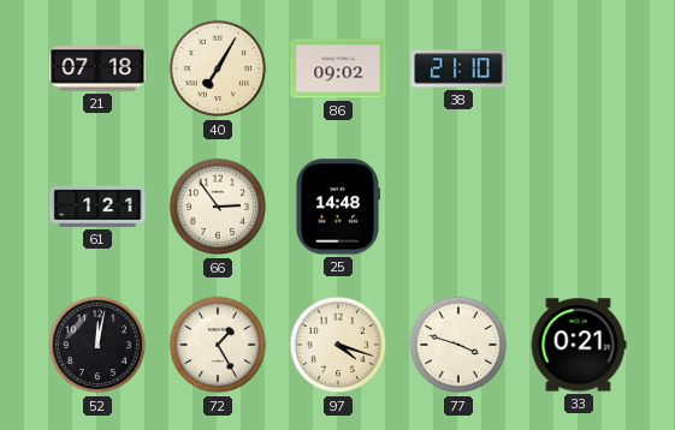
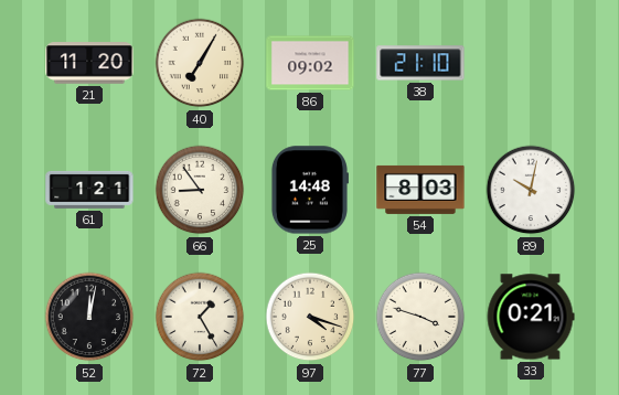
21: 07:18 -> 11:20 (89, 63)
66: 2:54 -> 8:54 (200, 190)
54: none -> 8:03 (420, 190)
89: none -> 10:02 (531, 190)
